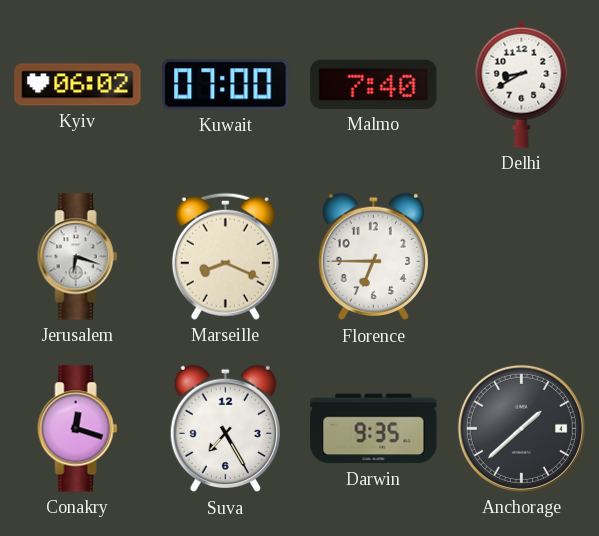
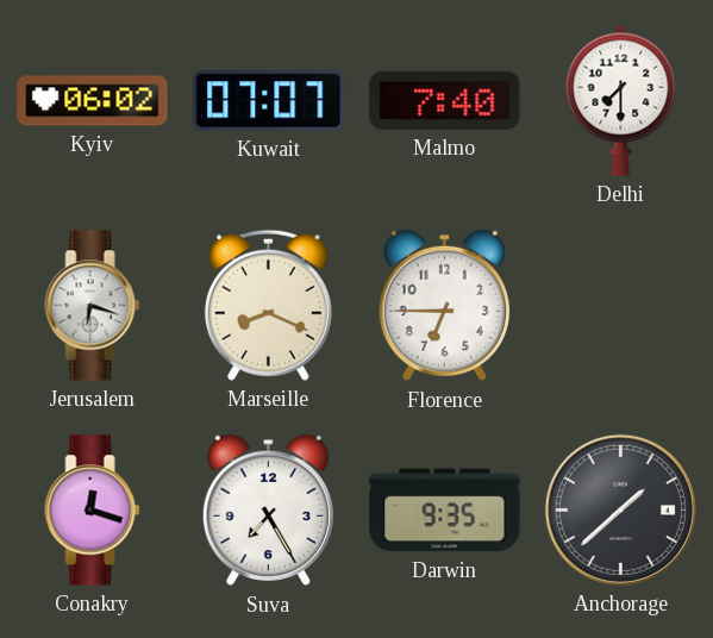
Kuwait: 07:00 -> 07:07 (269, 101)
Delhi: 8:40 -> 7:30 (621, 100)
